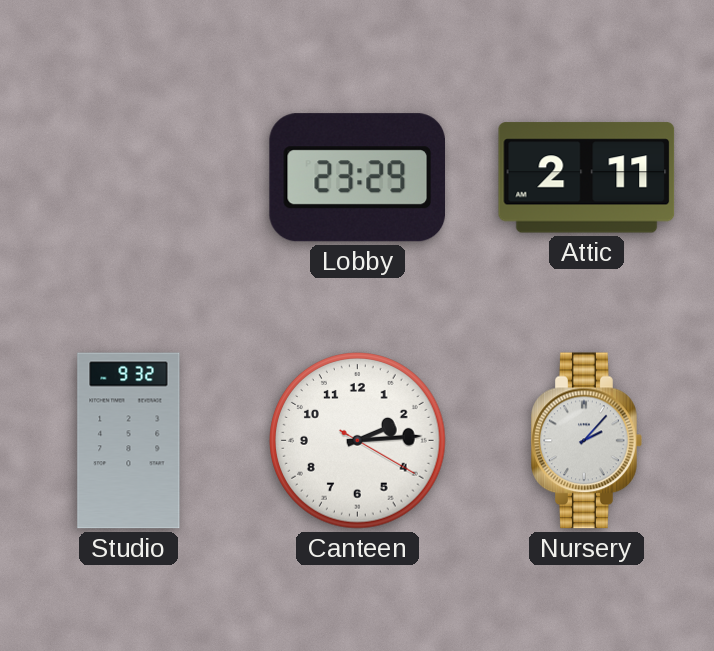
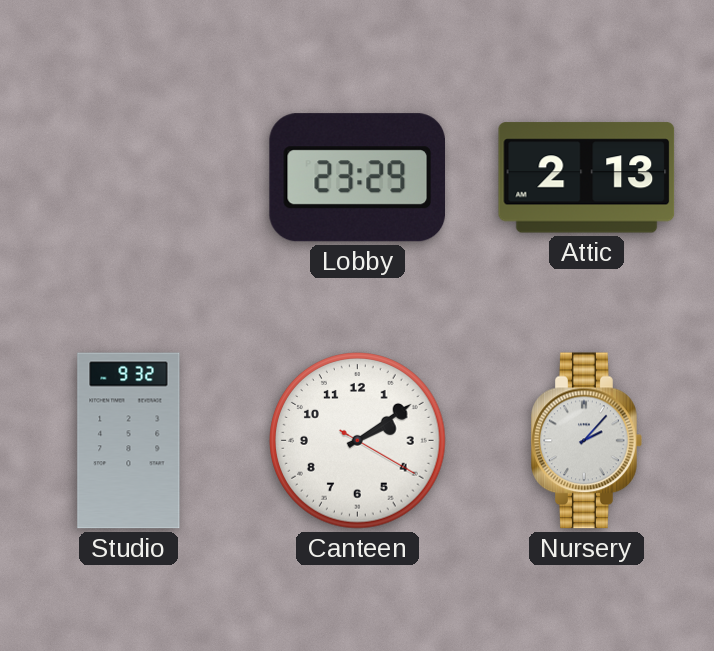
Attic: 2:11 -> 2:13 (587, 178)
Canteen: 2:14 -> 2:09 (358, 441)
